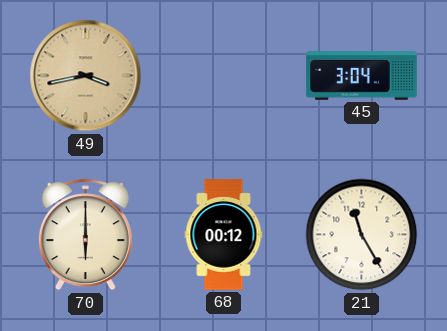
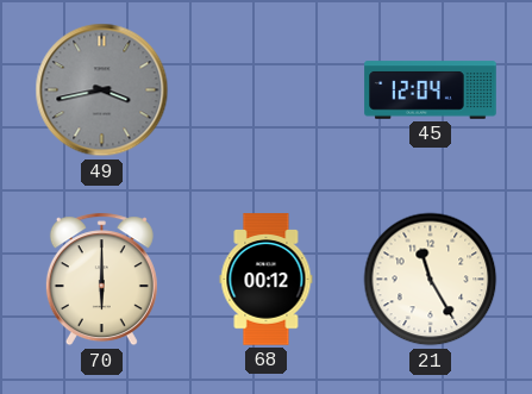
49 dial: champagne -> grey (102, 90)
45: 3:04 -> 12:04 (431, 90)
